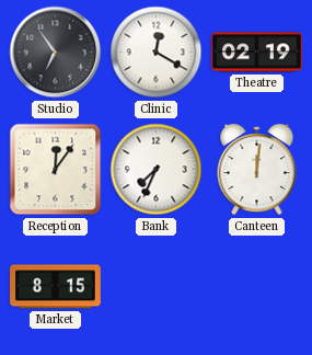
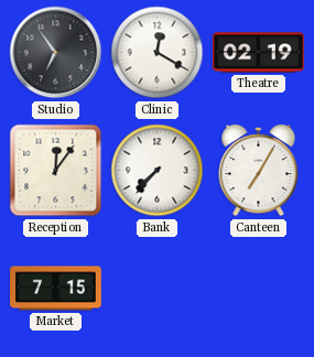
Bank: 7:34 -> 7:37 (158, 171)
Canteen: 12:01 -> 7:05 (259, 171)
Market: 8:15 -> 7:15 (56, 289)
